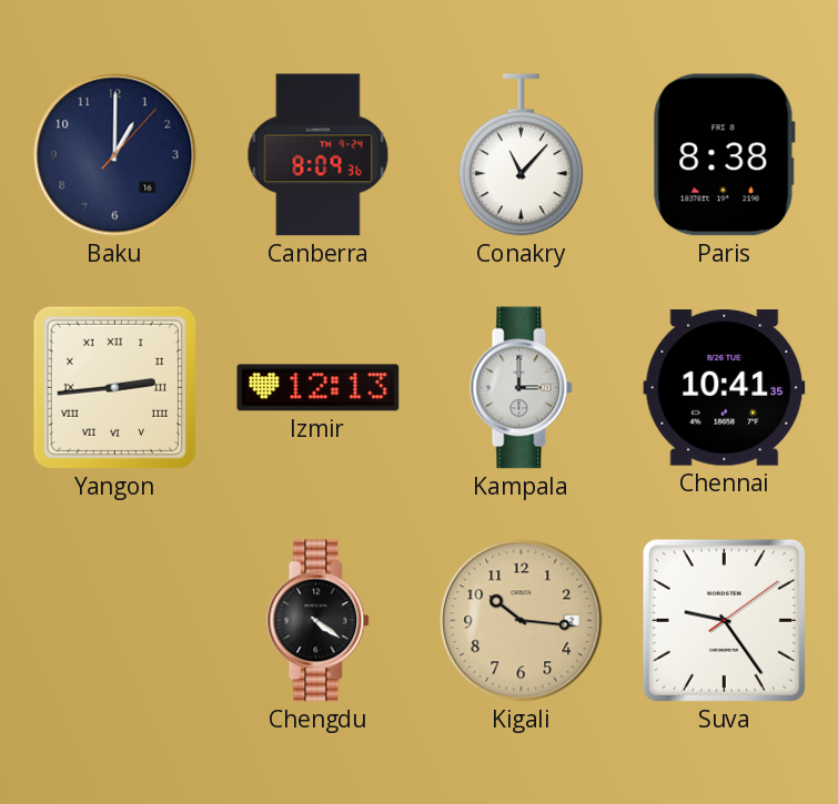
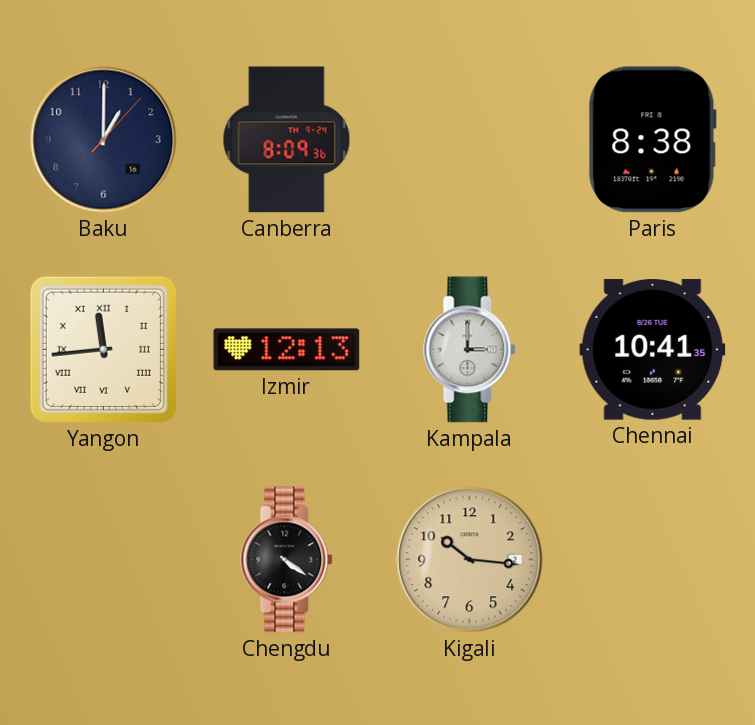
Conakry: 11:07 -> none (521, 155)
Yangon: 2:44 -> 11:44 (103, 349)
Suva: 9:24 -> none (724, 620)
